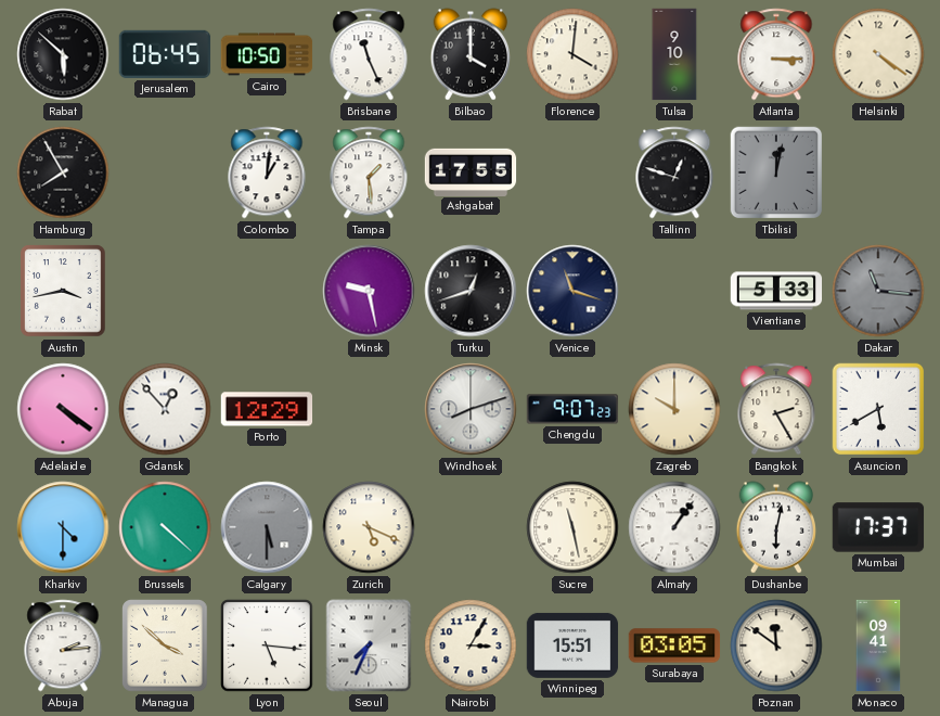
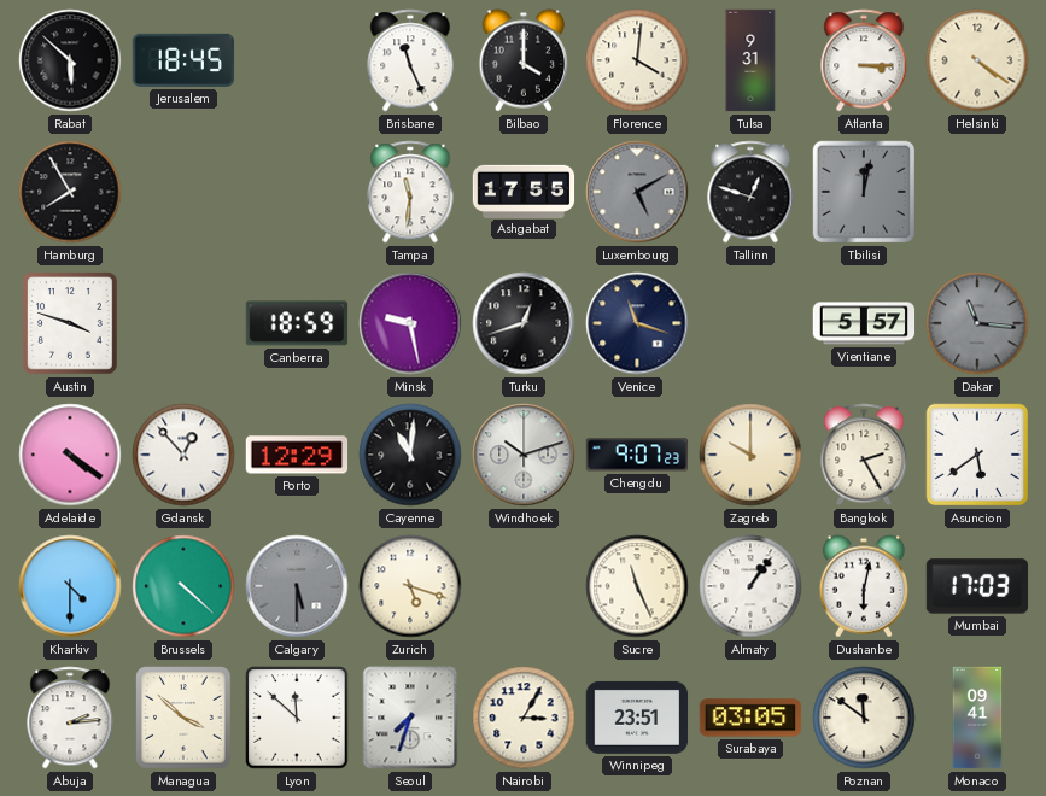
Jerusalem: 06:45 -> 18:45 (183, 60)
Cairo: 10:50 -> none (267, 54)
Tulsa: 9:10 -> 9:31 (750, 60)
Colombo: 1:01 -> none (267, 172)
Tampa: 1:29 -> 11:31 (410, 192)
Luxembourg: none -> 5:10 (637, 192)
Austin: 3:43 -> 3:48 (71, 323)
Canberra: none -> 18:59 (297, 323)
Vientiane: 5:33 -> 5:57 (864, 323)
Cayenne: none -> 11:01 (410, 455)
Windhoek: 8:12 -> 10:12 (524, 455)
Asuncion: 5:40 -> 5:39 (977, 455)
Zurich: 5:19 -> 5:18 (410, 586)
Sucre: 11:28 -> 11:26 (637, 586)
Mumbai: 17:37 -> 17:03 (977, 586)
Lyon: 5:16 -> 11:52 (297, 718)
Seoul: 7:34 -> 7:33 (410, 718)
Winnipeg: 15:51 -> 23:51 (637, 718)
